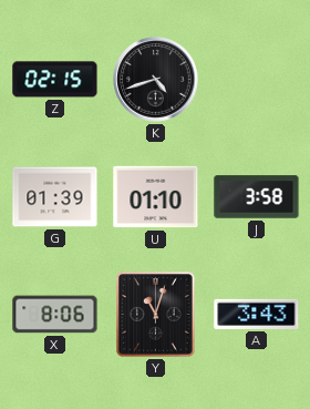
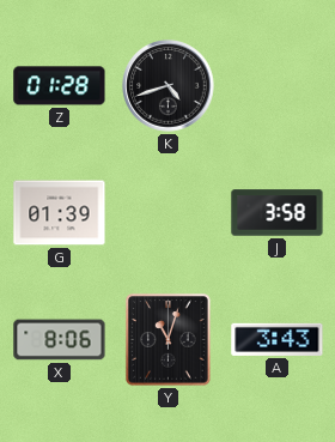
Z: 02:15 -> 01:28 (60, 86)
U: 01:10 -> none (156, 197)
